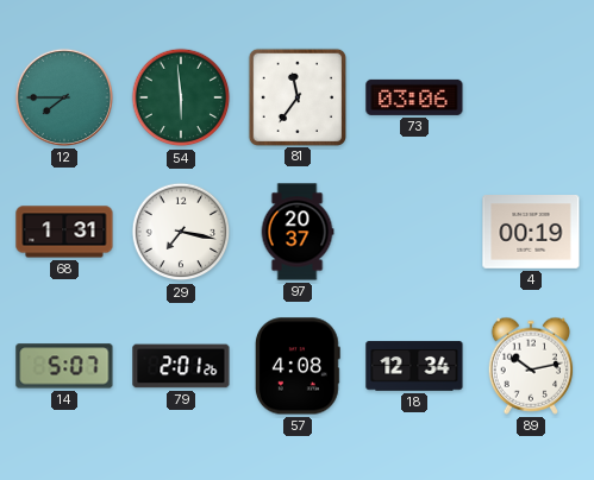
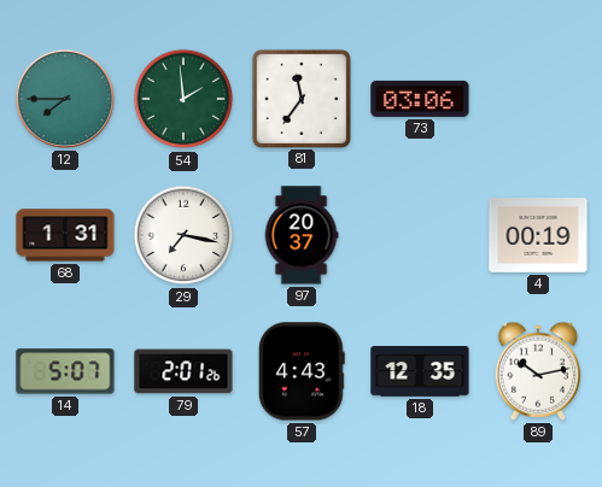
54: 5:59 -> 1:59 (183, 99)
57: 4:08 -> 4:43 (302, 371)
18: 12:34 -> 12:35 (420, 371)
